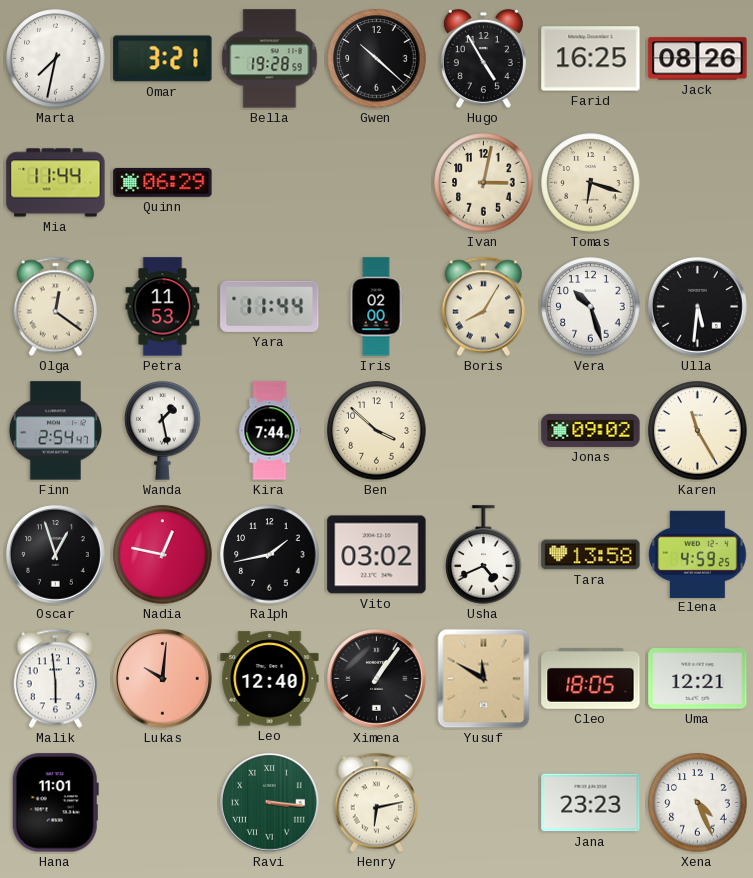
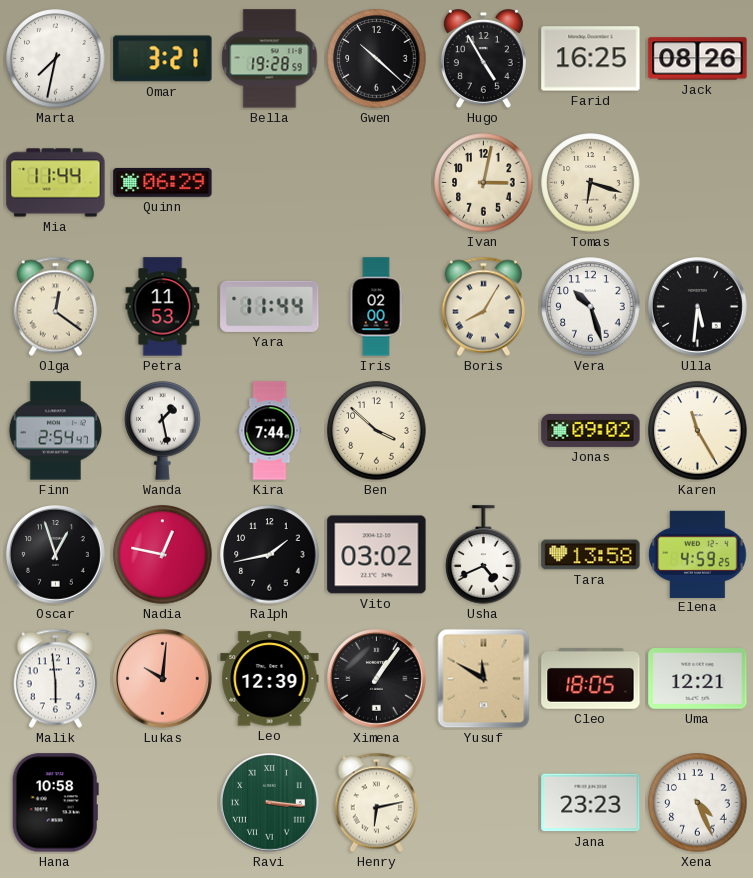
Leo: 12:40 -> 12:39 (270, 679)
Hana: 11:01 -> 10:58 (55, 803)
